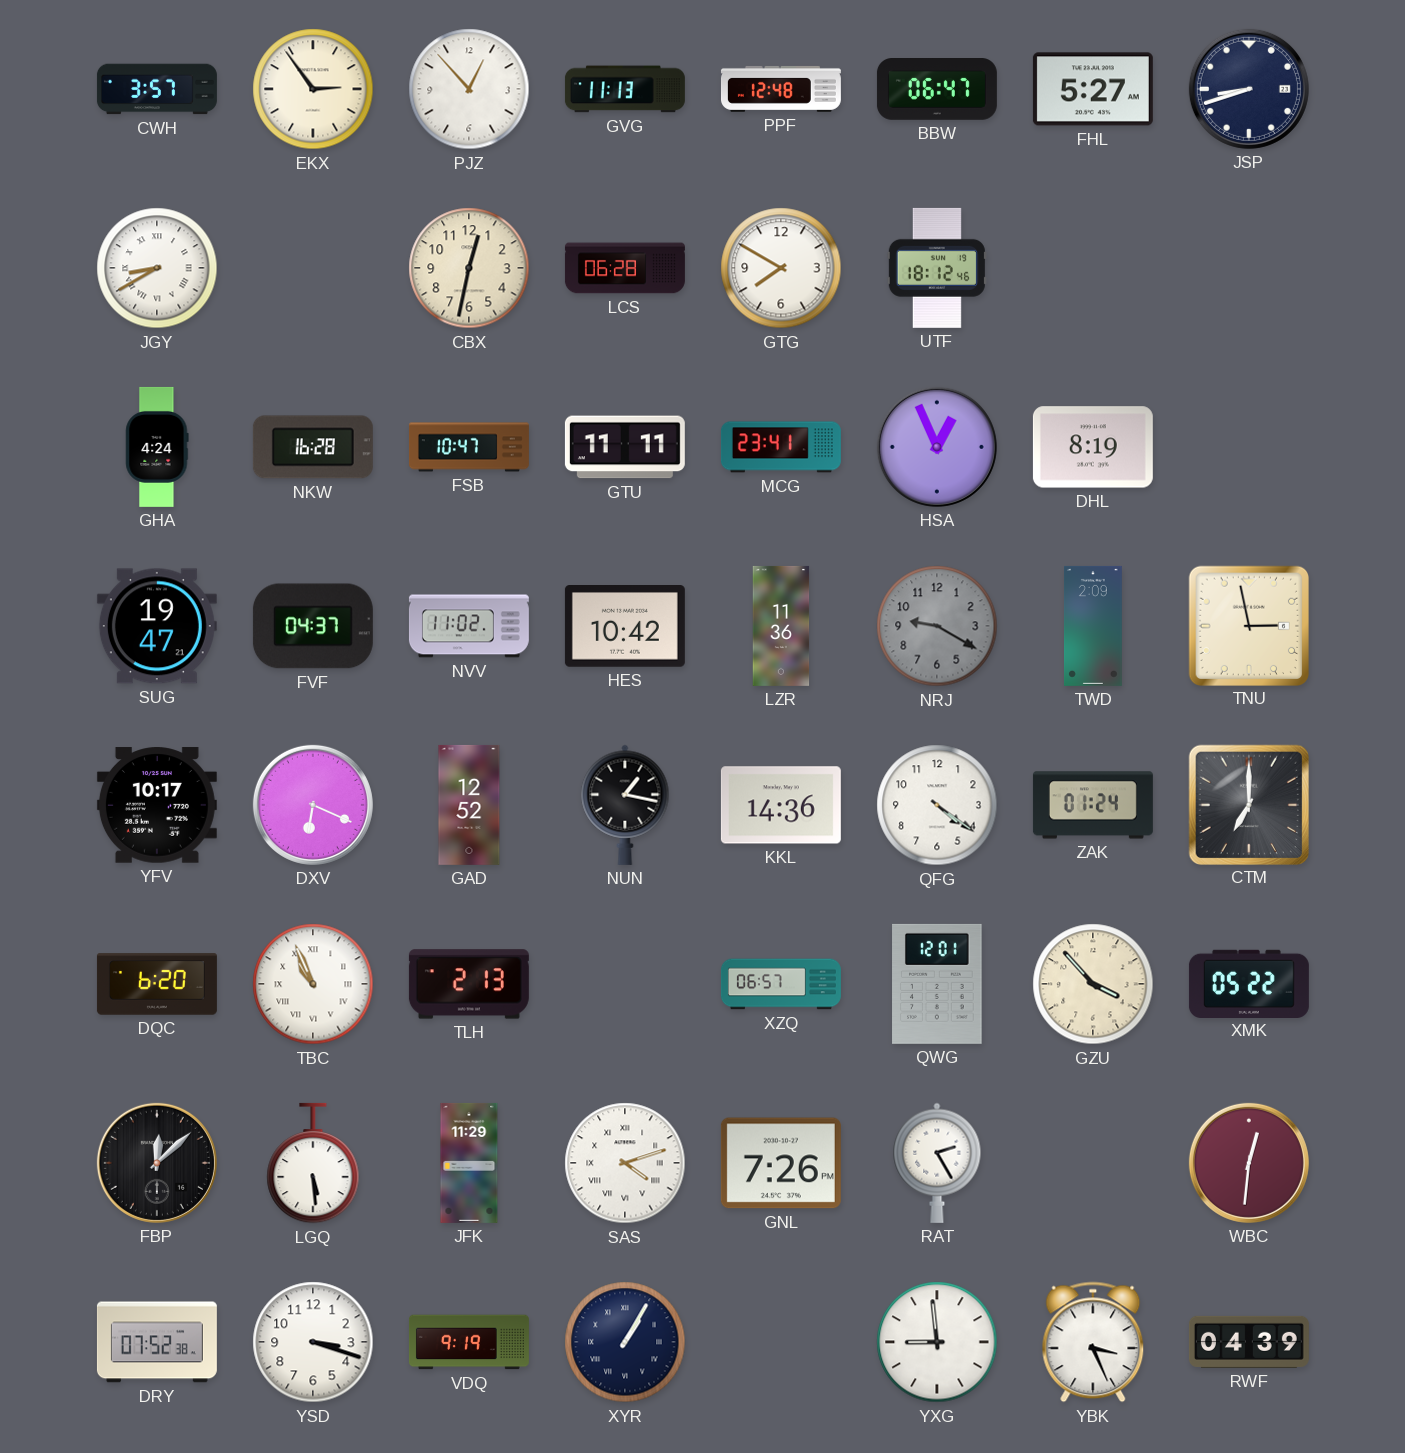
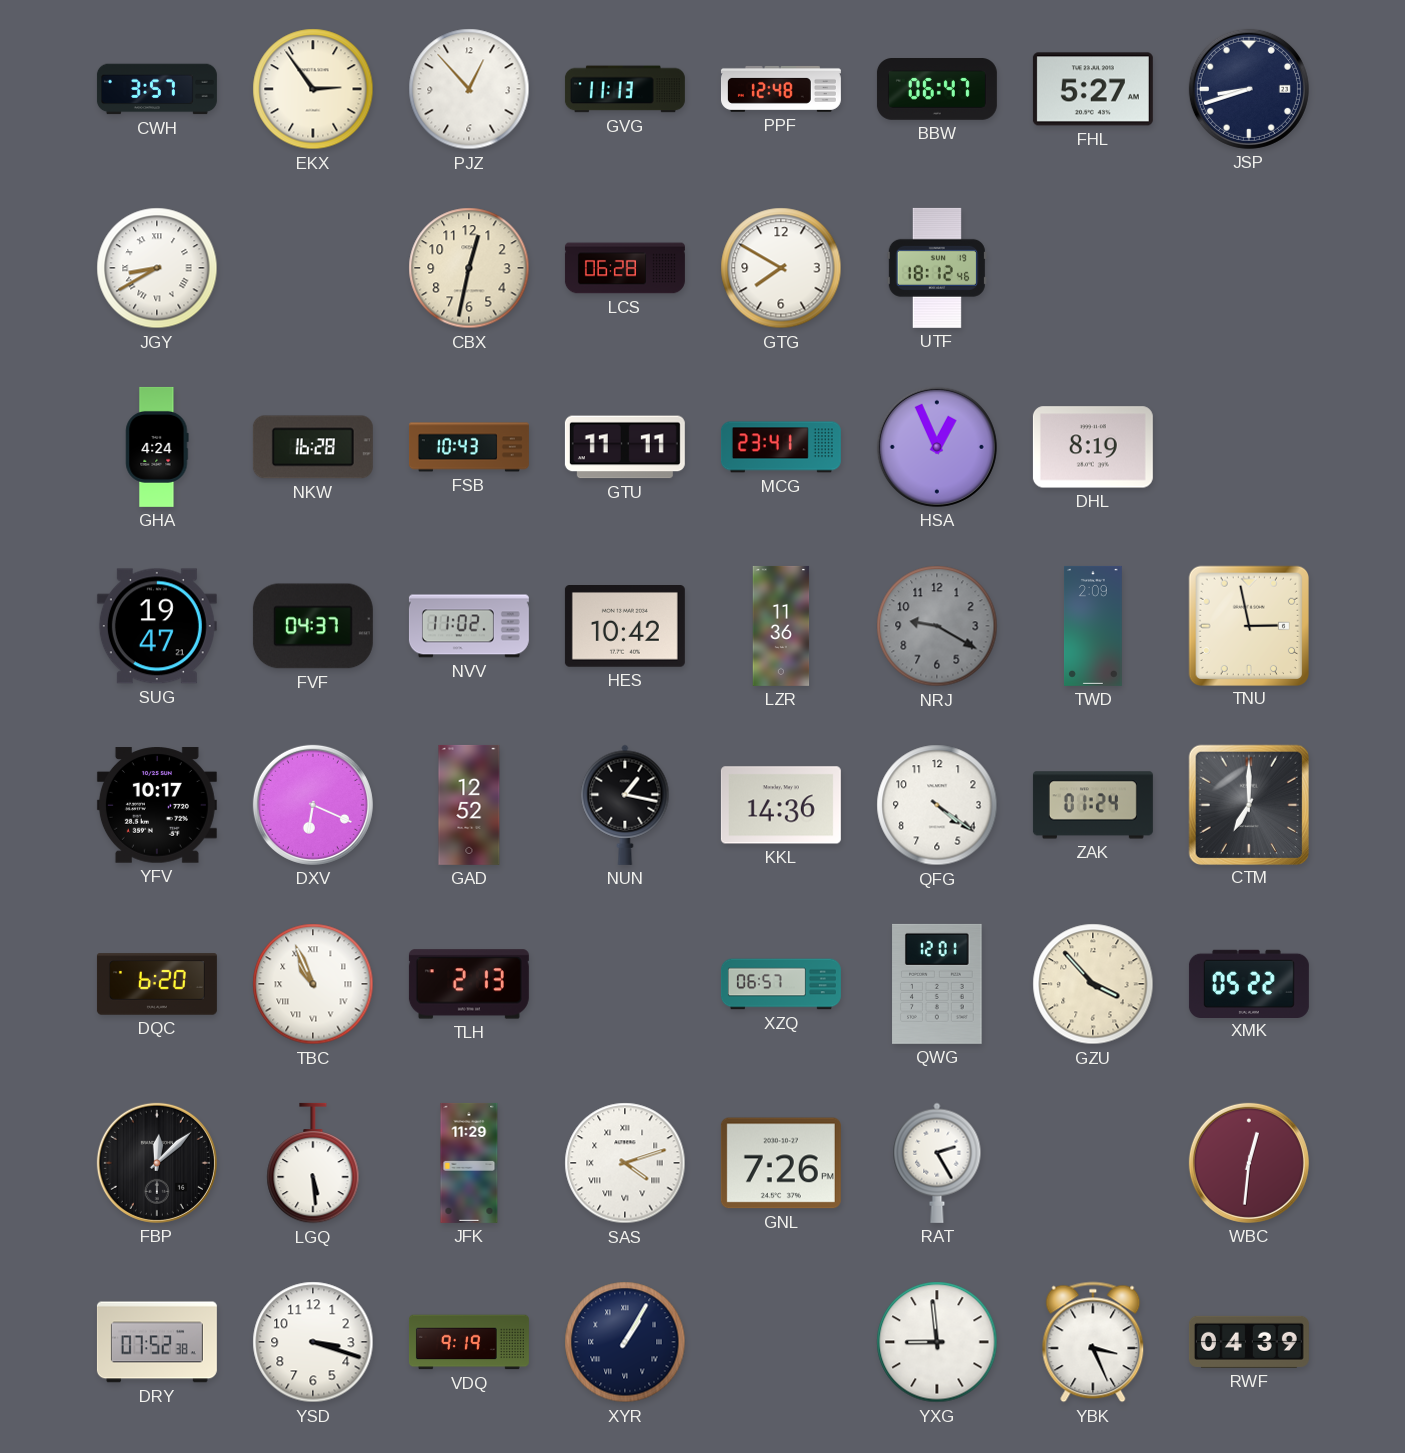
FSB: 10:47 -> 10:43 (469, 447)
